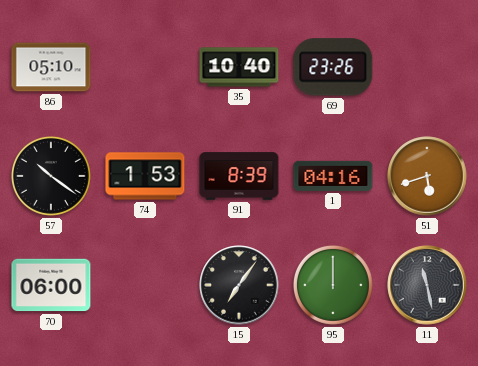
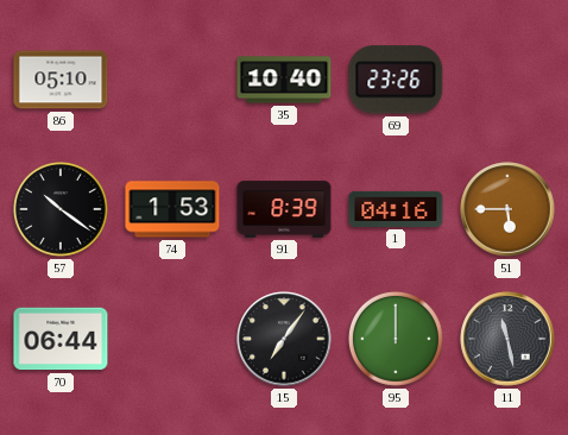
51: 5:42 -> 5:45 (507, 209)
70: 06:00 -> 06:44 (61, 339)
